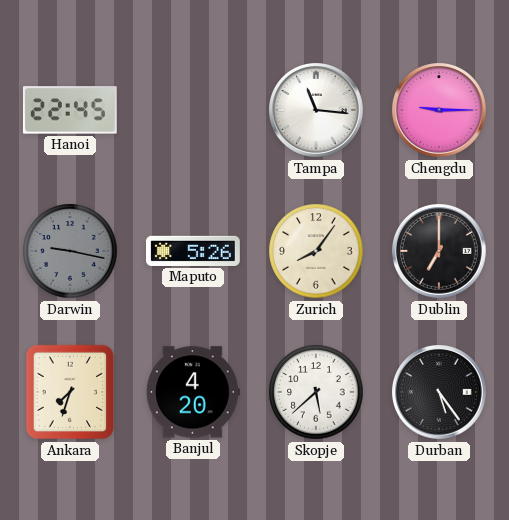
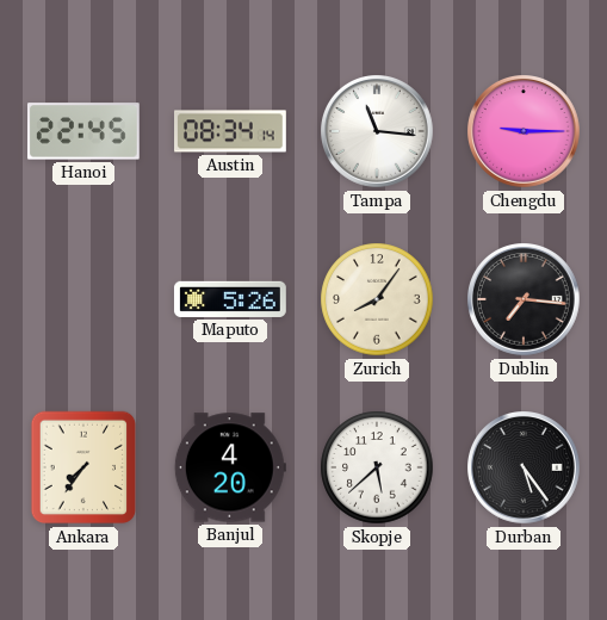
Austin: none -> 08:34 (231, 131)
Darwin: 9:17 -> none (70, 251)
Dublin: 7:00 -> 7:16 (525, 300)
Ankara: 7:33 -> 7:36 (83, 467)
